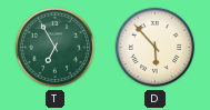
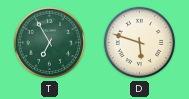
D: 5:53 -> 5:48 (140, 43)
